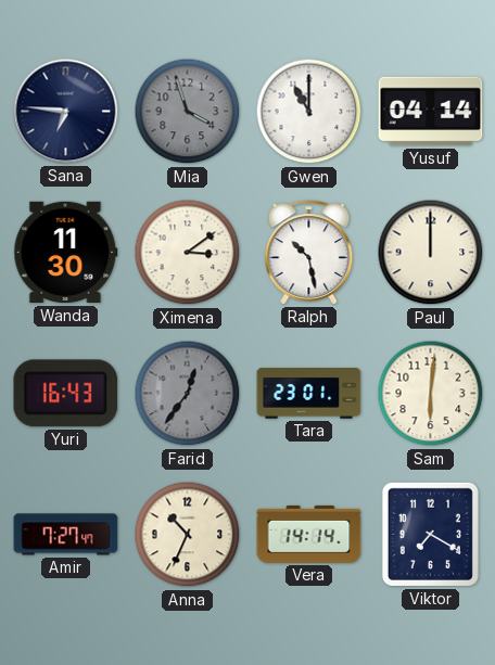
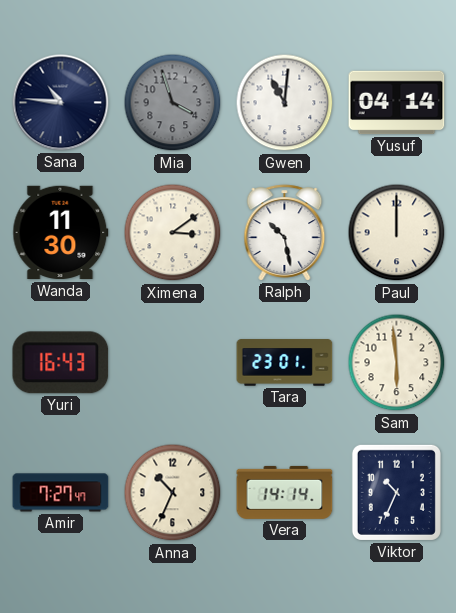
Sana: 6:46 -> 10:46 (61, 103)
Gwen: 11:00 -> 11:01 (285, 103)
Farid: 12:36 -> none (188, 394)
Sam: 6:01 -> 5:59 (397, 363)
Viktor: 7:20 -> 10:34 (396, 492)
